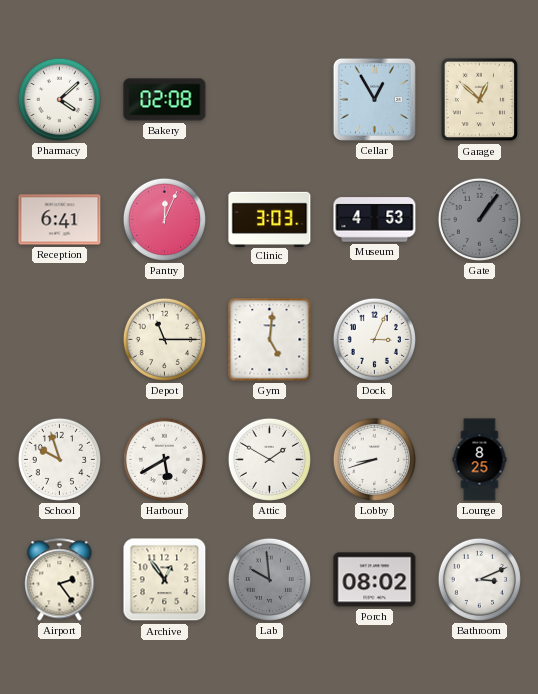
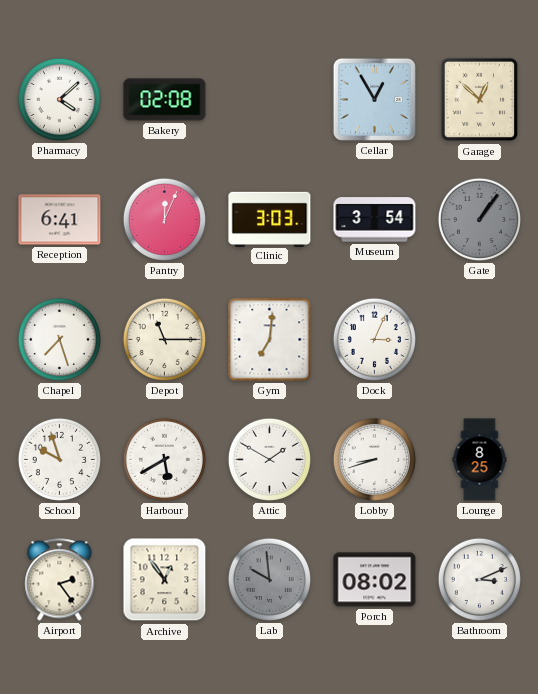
Museum: 4:53 -> 3:54 (375, 220)
Chapel: none -> 7:27 (59, 339)
Gym: 5:01 -> 7:01 (270, 340)
